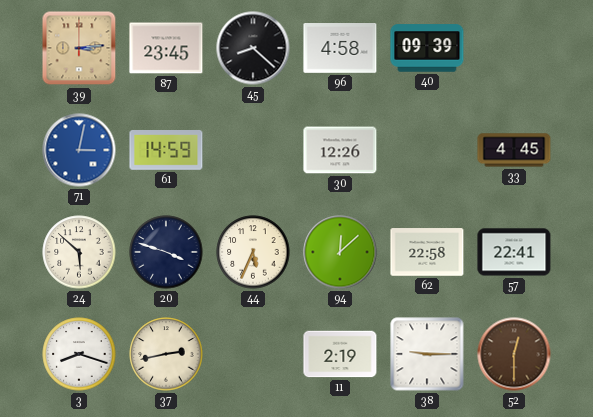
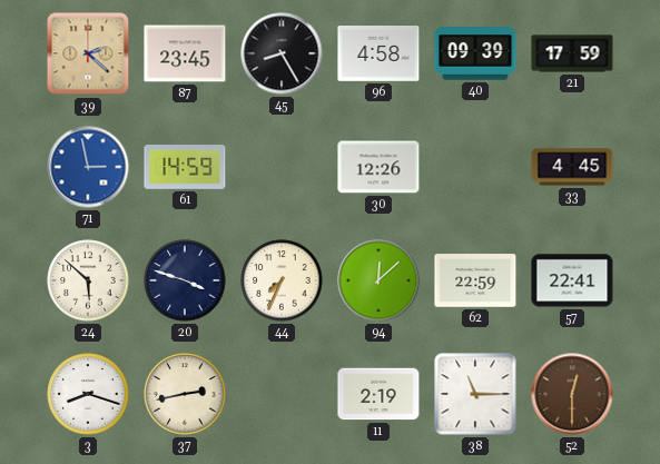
39: 3:14 -> 2:22 (88, 53)
45: 8:22 -> 8:25 (282, 53)
21: none -> 17:59 (572, 53)
71: 3:02 -> 2:58 (88, 167)
44: 5:34 -> 7:34 (282, 280)
62: 22:58 -> 22:59 (475, 280)
38: 9:15 -> 11:15 (475, 394)
